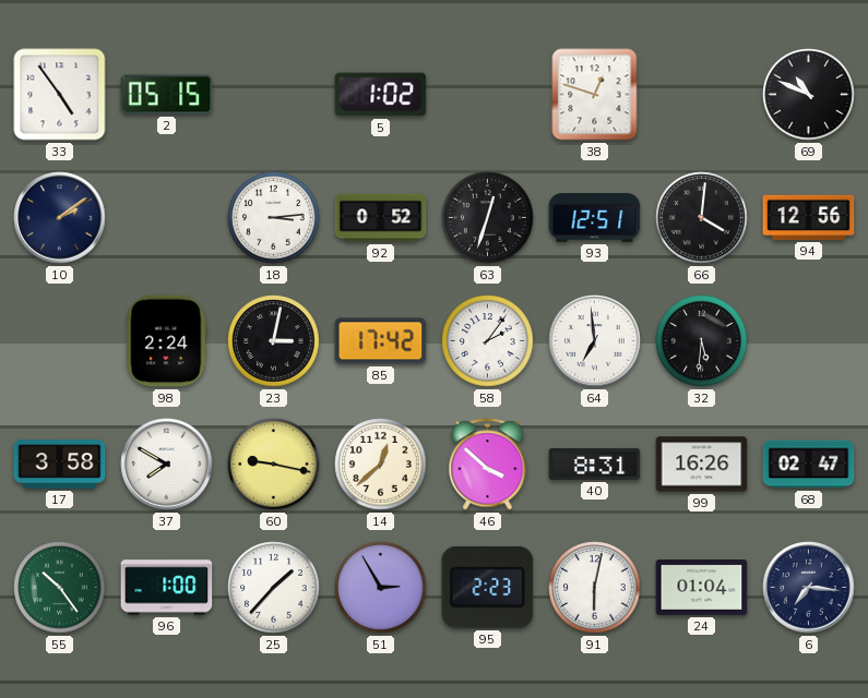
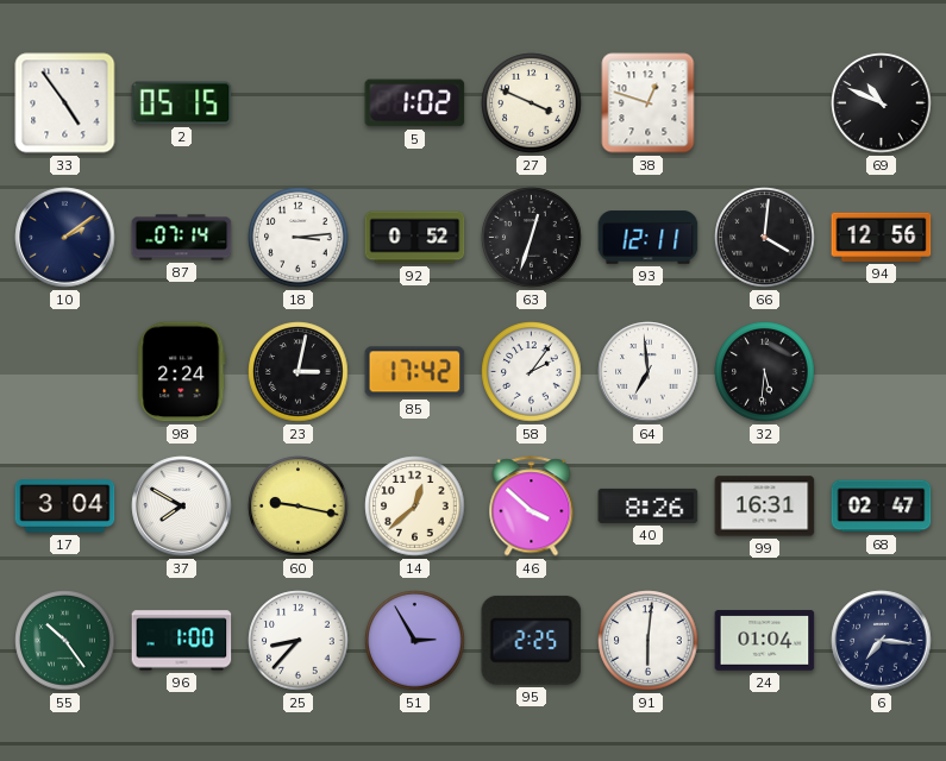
27: none -> 3:49 (532, 103)
87: none -> 07:14 (182, 238)
93: 12:51 -> 12:11 (649, 238)
17: 3:58 -> 3:04 (65, 507)
40: 8:31 -> 8:26 (649, 505)
99: 16:26 -> 16:31 (765, 507)
25: 1:37 -> 8:37 (299, 641)
95: 2:23 -> 2:25 (532, 640)
91: 6:02 -> 6:01 (649, 641)
